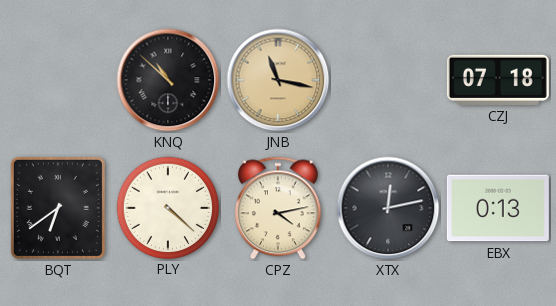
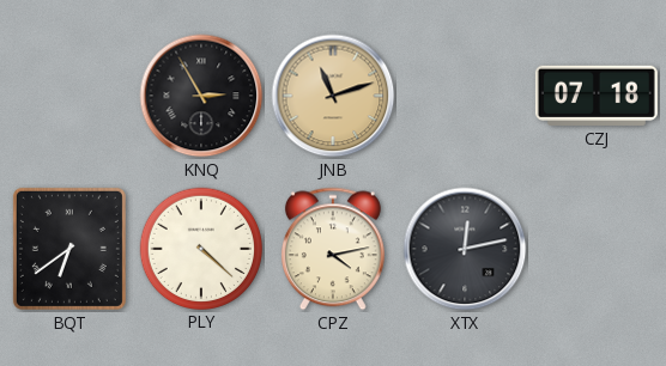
KNQ: 10:52 -> 2:55 (201, 96)
JNB: 11:17 -> 11:12 (333, 96)
EBX: 0:13 -> none (498, 208)
